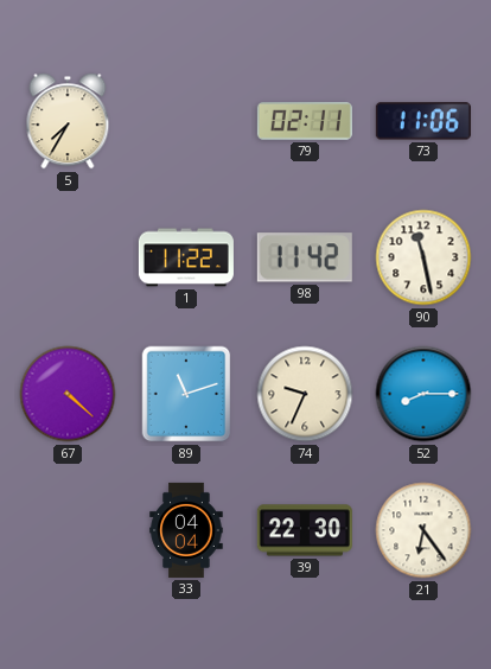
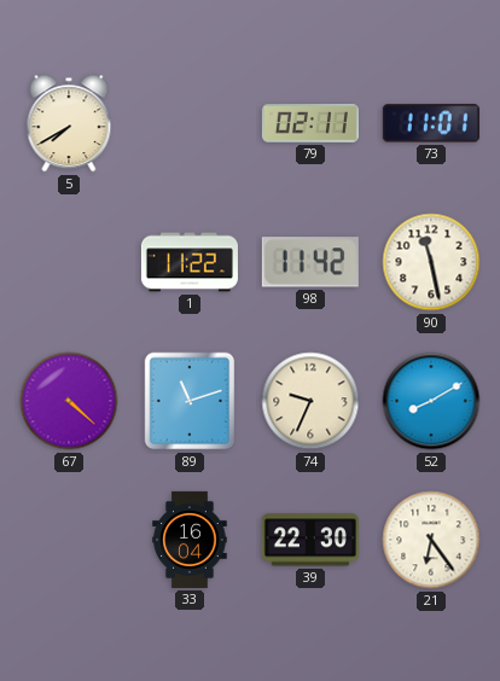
5: 7:35 -> 7:40 (69, 123)
73: 11:06 -> 11:01 (431, 123)
52: 8:15 -> 8:10 (431, 401)
33: 04:04 -> 16:04 (190, 540)
